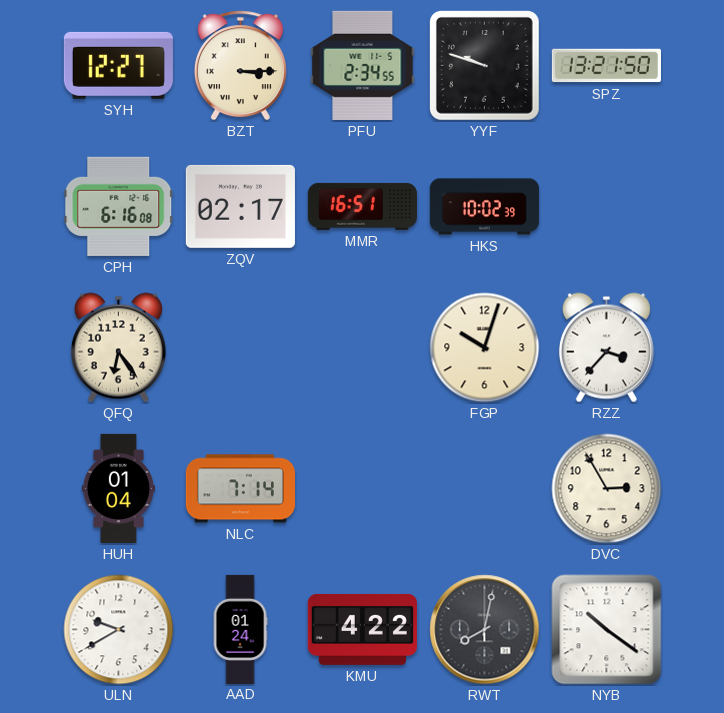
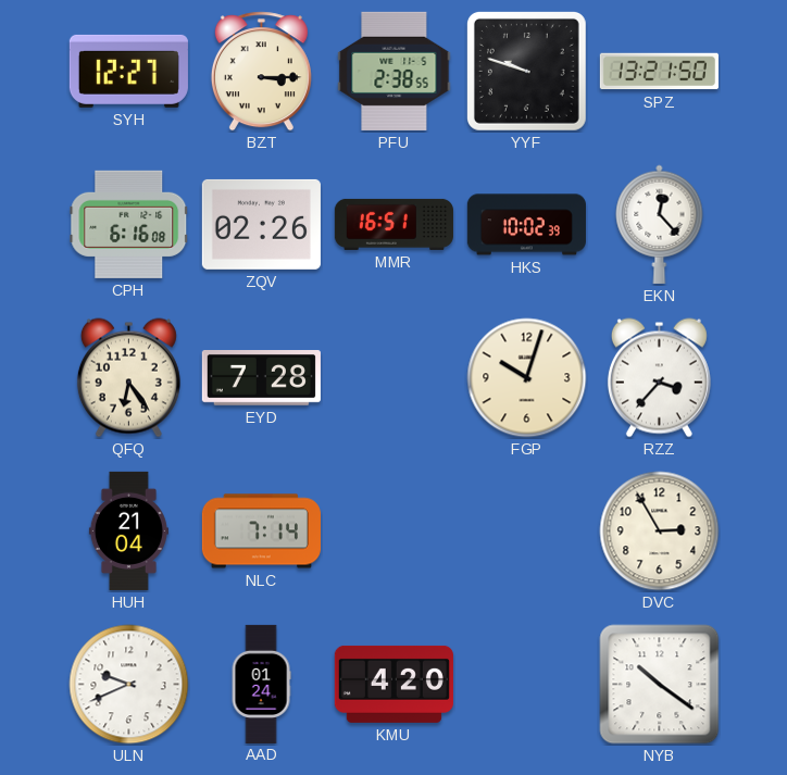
PFU: 2:34 -> 2:38 (395, 71)
ZQV: 02:17 -> 02:26 (261, 224)
EKN: none -> 12:23 (660, 224)
EYD: none -> 7:28 (261, 378)
HUH: 01:04 -> 21:04 (128, 530)
ULN: 9:40 -> 9:41 (129, 685)
KMU: 4:22 -> 4:20 (393, 684)
RWT: 8:02 -> none (485, 630)
